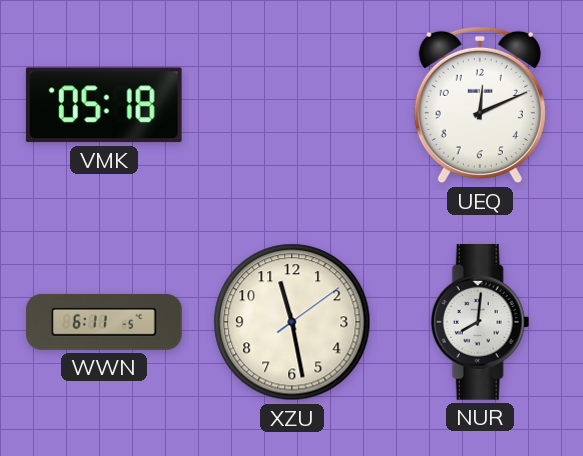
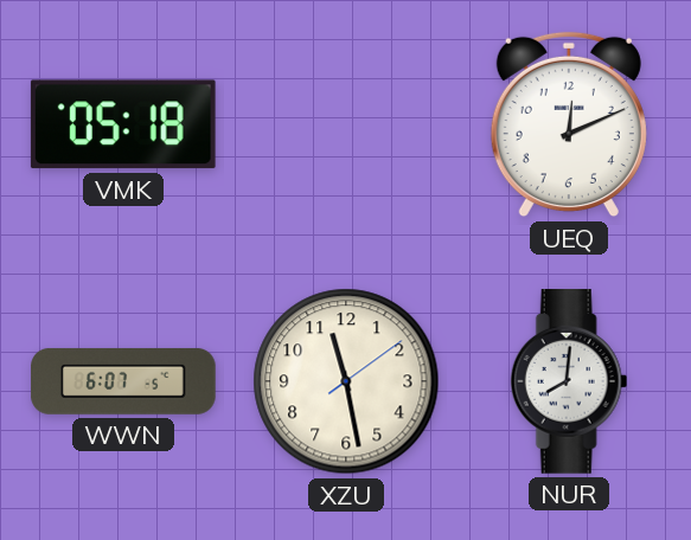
WWN: 6:11 -> 6:07 (123, 381)
